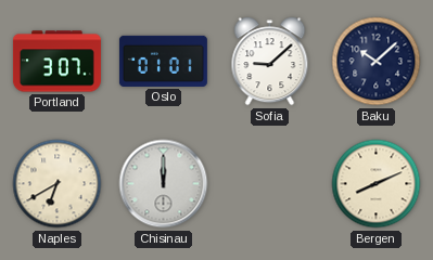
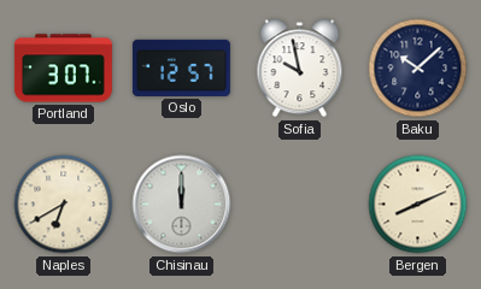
Oslo: 01:01 -> 12:57 (181, 67)
Sofia: 9:08 -> 9:58 (300, 69)
